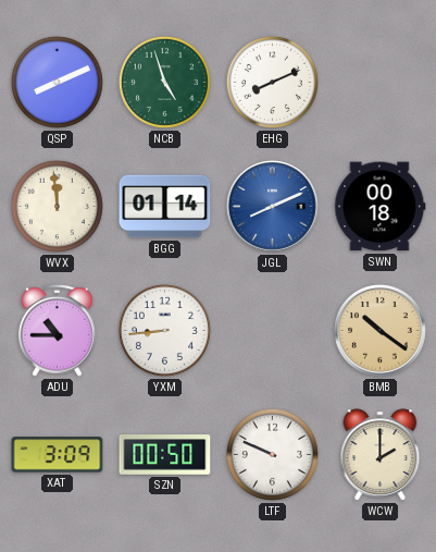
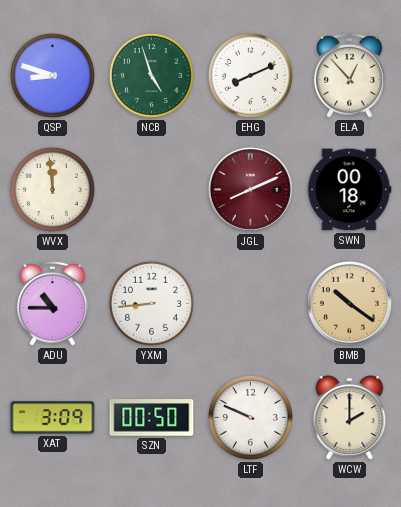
QSP: 8:11 -> 8:48 (52, 75)
ELA: none -> 12:53 (350, 75)
BGG: 01:14 -> none (165, 207)
JGL dial: blue -> burgundy (251, 190)
